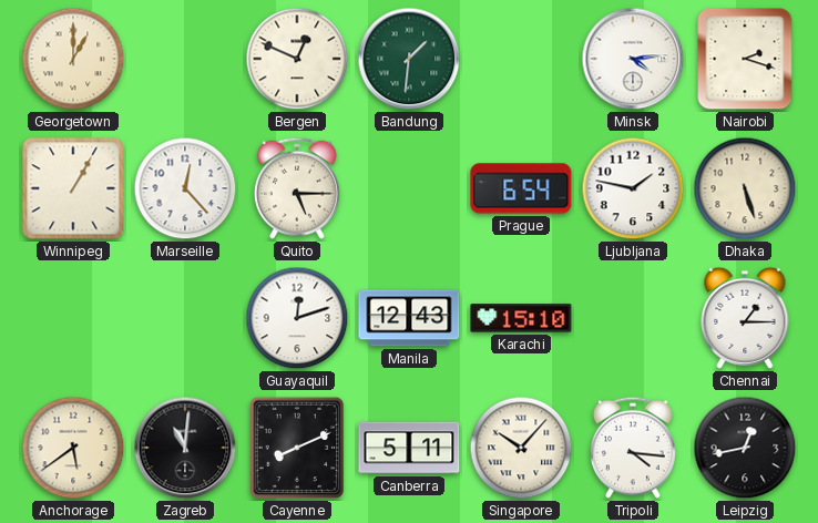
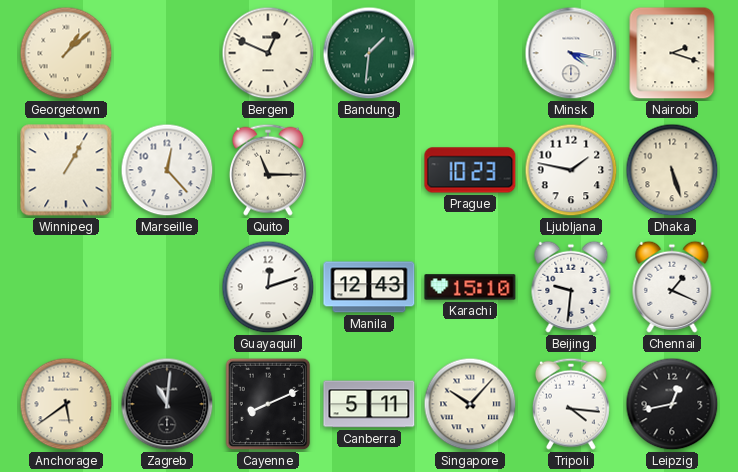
Georgetown: 1:00 -> 1:08 (66, 53)
Minsk: 4:14 -> 4:17 (571, 53)
Quito: 5:15 -> 11:15 (268, 170)
Prague: 6:54 -> 10:23 (470, 170)
Beijing: none -> 9:31 (571, 287)
Chennai: 1:15 -> 1:19 (672, 287)
